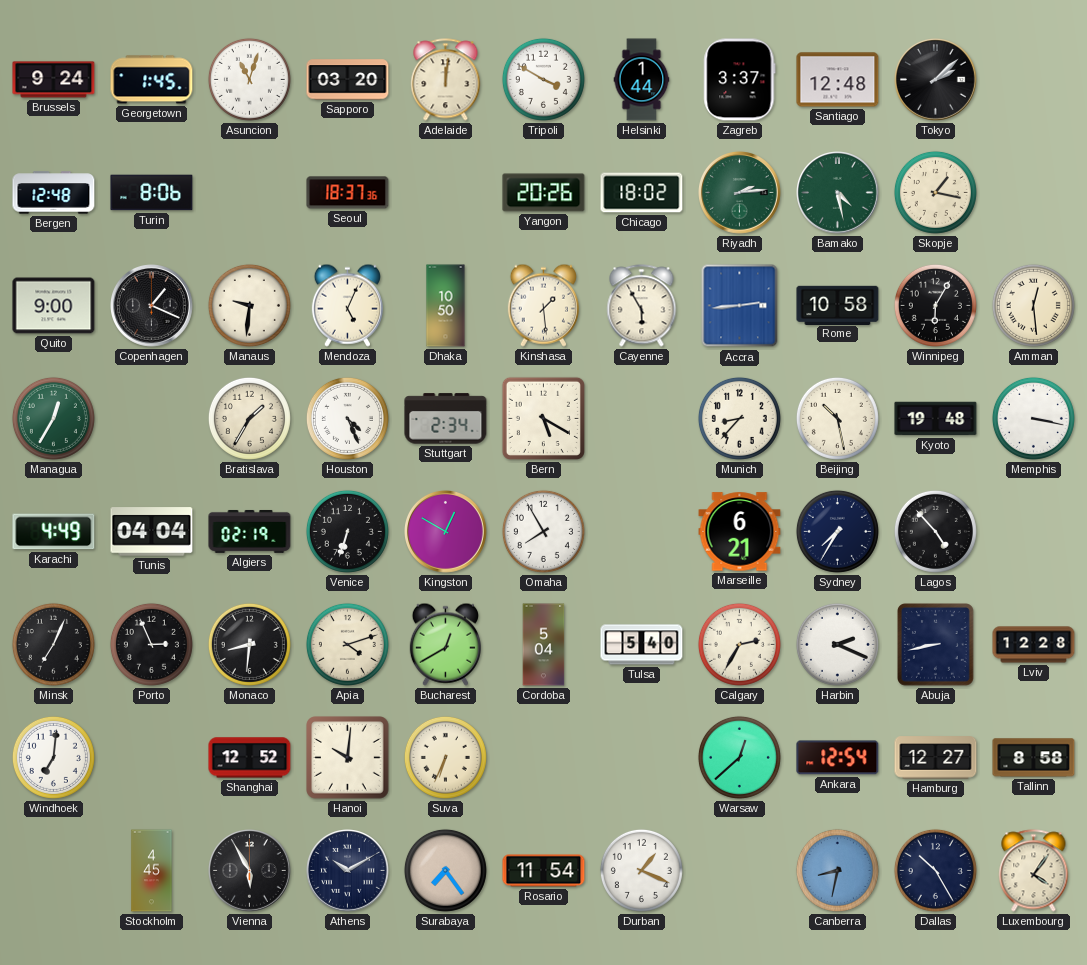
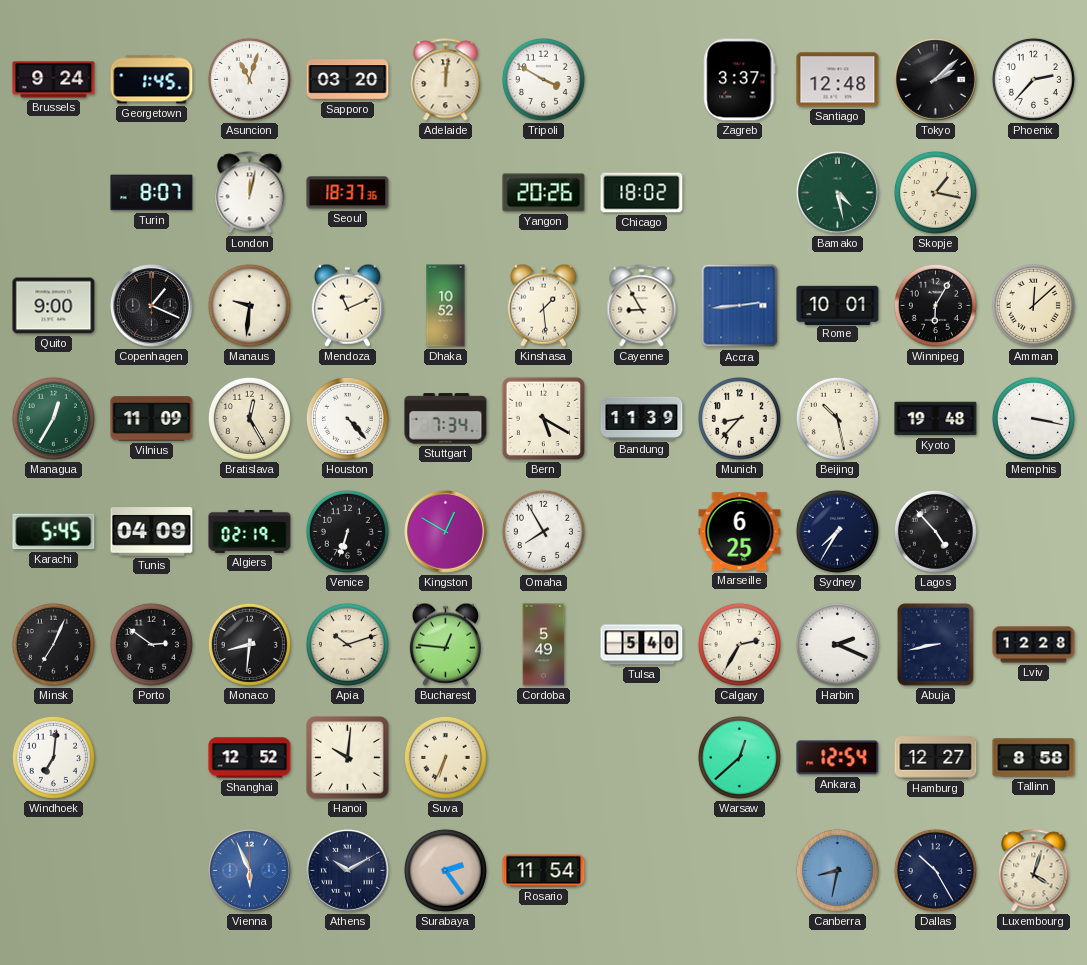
Helsinki: 1:44 -> none (642, 80)
Phoenix: none -> 2:37 (1033, 79)
Bergen: 12:48 -> none (54, 193)
Turin: 8:06 -> 8:07 (152, 193)
London: none -> 12:02 (250, 193)
Riyadh: 2:14 -> none (740, 193)
Mendoza: 5:04 -> 11:11 (347, 305)
Dhaka: 10:50 -> 10:52 (446, 306)
Cayenne: 5:55 -> 8:55 (642, 306)
Rome: 10:58 -> 10:01 (838, 305)
Amman: 12:29 -> 12:08 (1033, 305)
Vilnius: none -> 11:09 (152, 419)
Bratislava: 1:35 -> 12:25 (249, 418)
Houston: 4:26 -> 4:23 (347, 418)
Stuttgart: 2:34 -> 7:34 (446, 419)
Bandung: none -> 11:39 (642, 418)
Karachi: 4:49 -> 5:45 (54, 532)
Tunis: 04:04 -> 04:09 (152, 532)
Marseille: 6:21 -> 6:25 (740, 532)
Porto: 2:56 -> 2:51 (151, 644)
Apia: 4:12 -> 10:12 (347, 644)
Bucharest: 12:40 -> 12:46 (445, 644)
Cordoba: 5:04 -> 5:49 (544, 645)
Stockholm: 4:45 -> none (152, 871)
Vienna: 5:55 -> 5:56 (250, 871)
Vienna dial: black -> blue (250, 871)
Surabaya: 7:24 -> 2:24 (445, 870)
Durban: 1:19 -> none (641, 870)
Luxembourg: 4:06 -> 4:03 (1034, 871)
